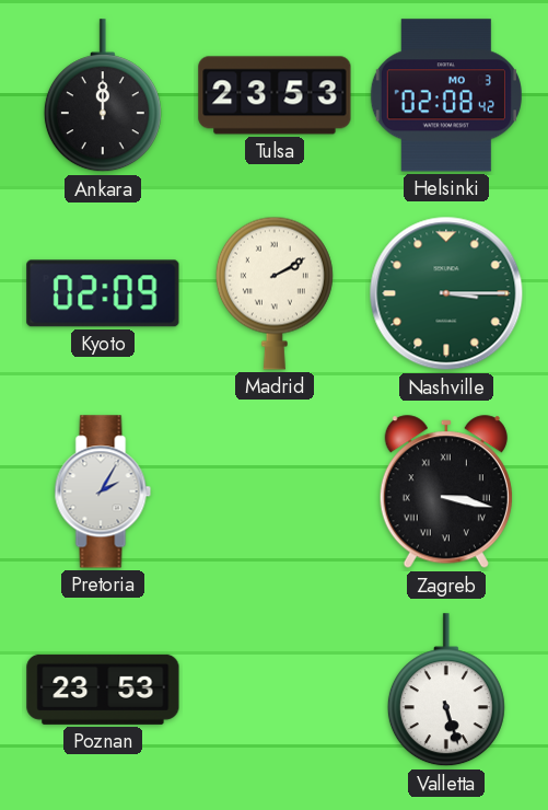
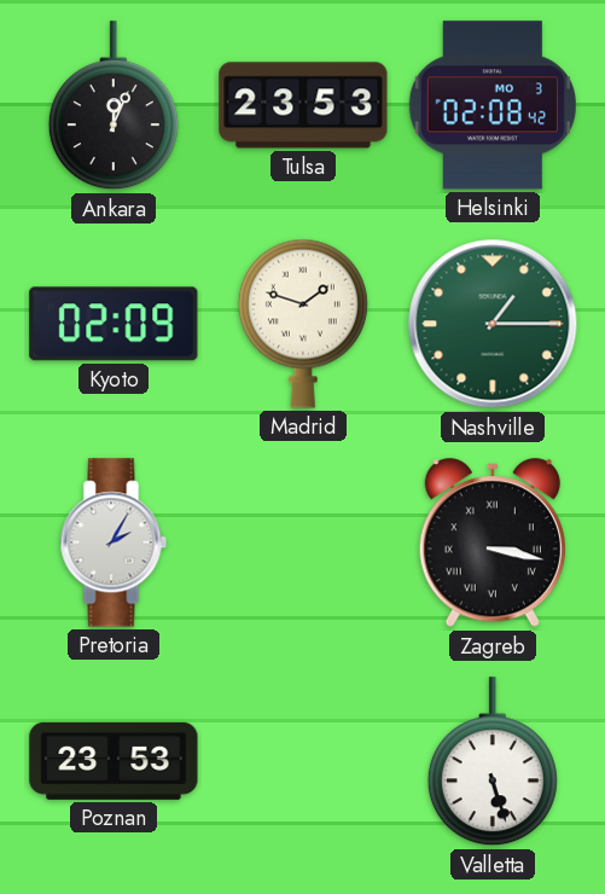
Ankara: 12:00 -> 12:04 (114, 106)
Madrid: 2:10 -> 1:48 (303, 324)
Nashville: 3:15 -> 1:15 (493, 324)
